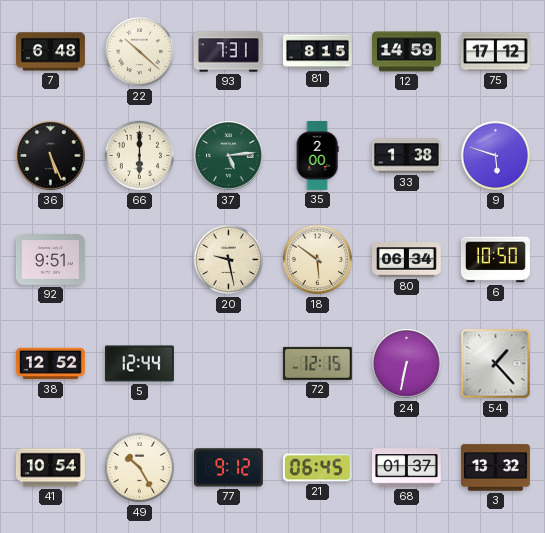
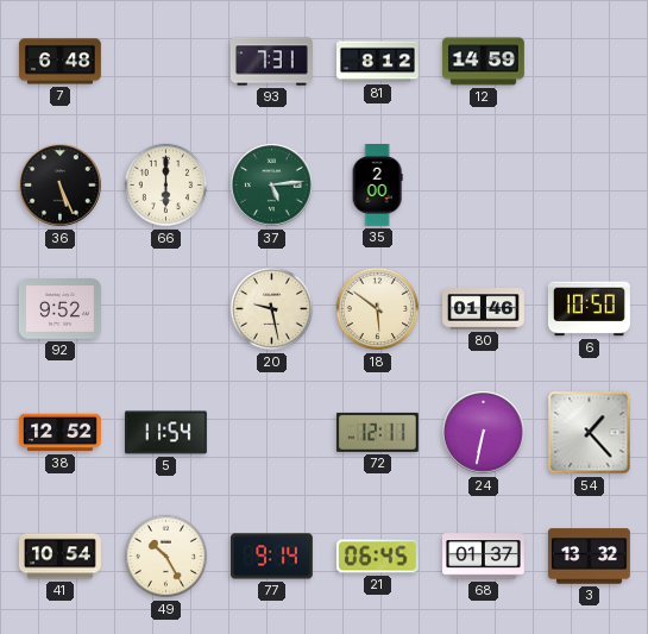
22: 10:22 -> none (140, 52)
81: 8:15 -> 8:12 (378, 62)
75: 17:12 -> none (495, 52)
33: 1:38 -> none (406, 156)
9: 5:48 -> none (496, 156)
92: 9:51 -> 9:52 (59, 309)
80: 06:34 -> 01:46 (484, 309)
5: 12:44 -> 11:54 (165, 433)
72: 12:15 -> 12:11 (377, 432)
77: 9:12 -> 9:14 (271, 557)
